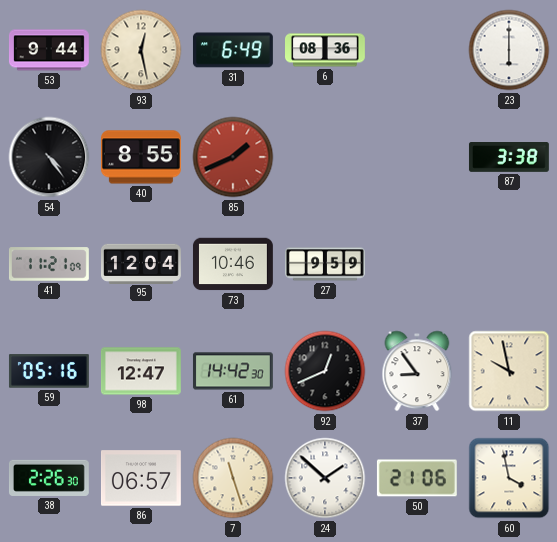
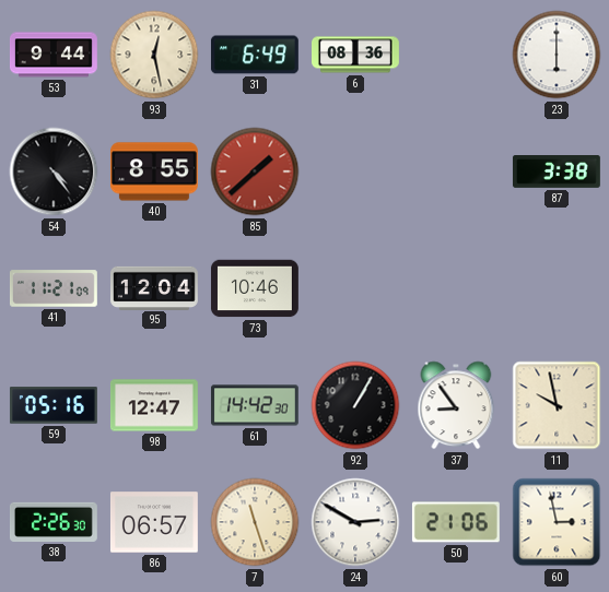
85: 1:41 -> 1:38 (255, 171)
27: 9:59 -> none (325, 264)
92: 12:41 -> 1:05 (355, 405)
24: 1:52 -> 2:50 (355, 522)
60: 3:58 -> 2:58 (557, 522)
